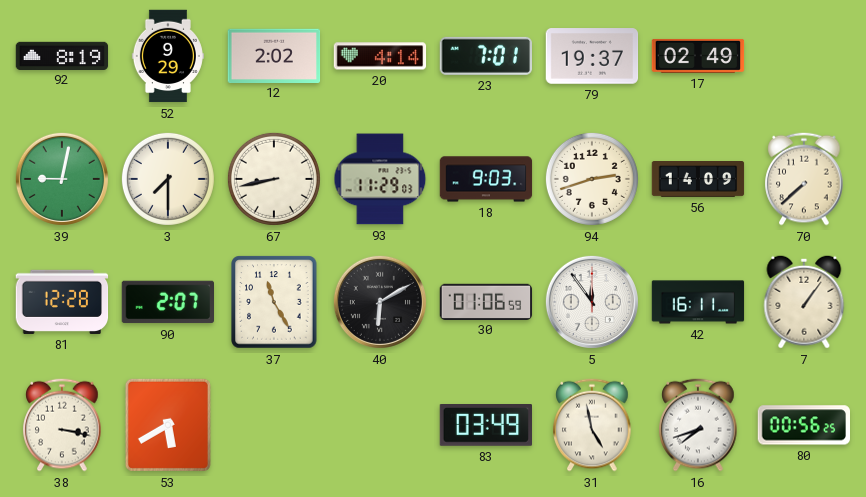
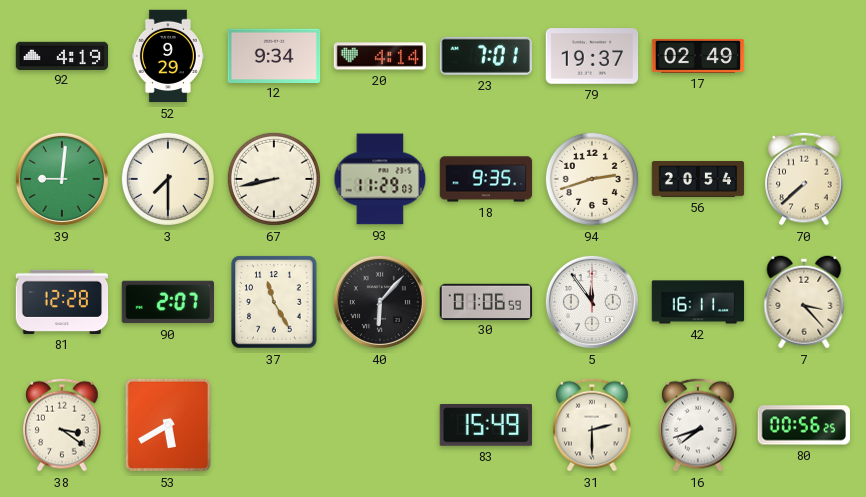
92: 8:19 -> 4:19 (62, 55)
12: 2:02 -> 9:34 (274, 55)
39: 9:02 -> 9:01 (62, 179)
18: 9:03 -> 9:35 (486, 179)
56: 14:09 -> 20:54 (698, 180)
40: 6:10 -> 6:07 (380, 302)
7: 1:06 -> 3:23 (804, 302)
38: 3:17 -> 3:21 (62, 425)
83: 03:49 -> 15:49 (485, 426)
31: 4:58 -> 2:30 (592, 425)
